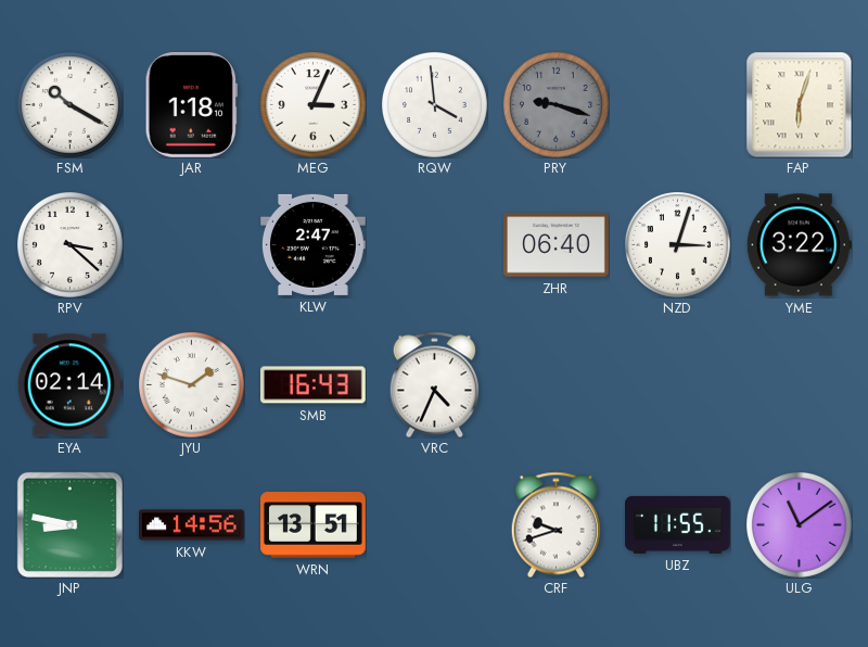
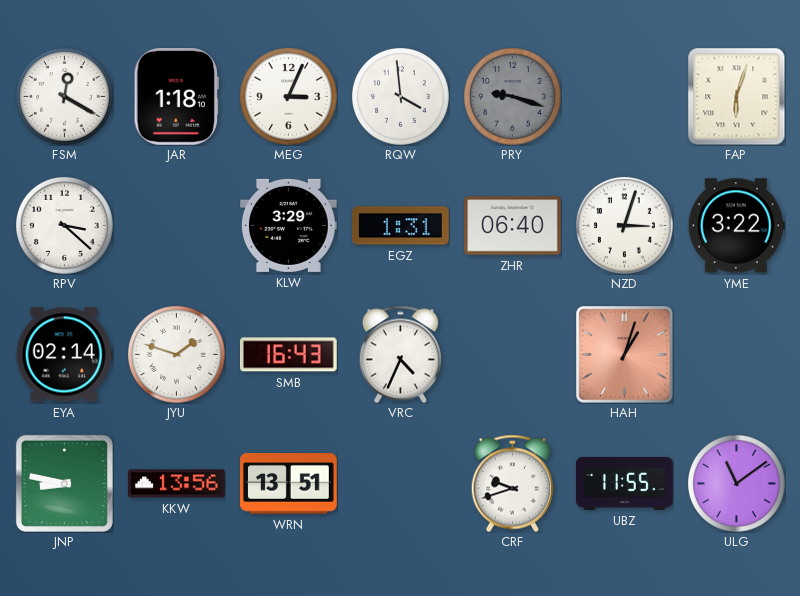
FSM: 10:20 -> 12:20 (65, 97)
KLW: 2:47 -> 3:29 (289, 225)
EGZ: none -> 1:31 (401, 226)
HAH: none -> 1:03 (624, 354)
KKW: 14:56 -> 13:56 (177, 484)
